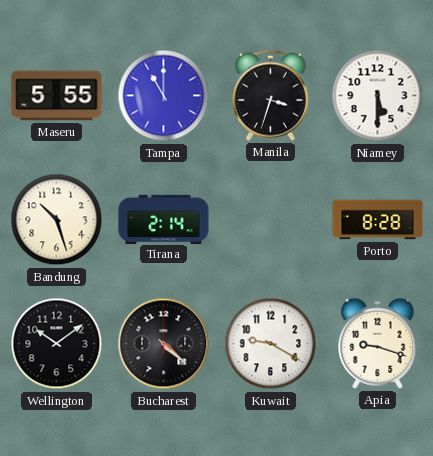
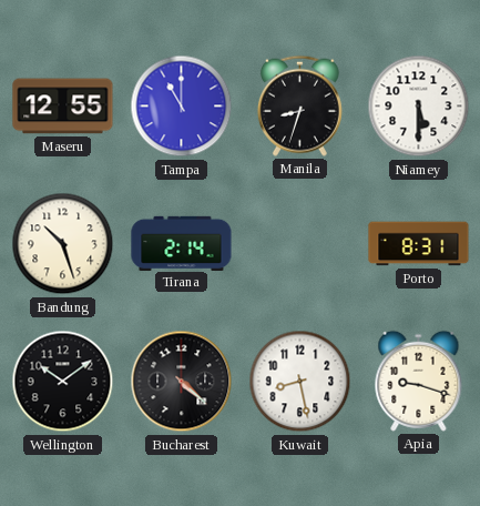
Maseru: 5:55 -> 12:55 (63, 107)
Manila: 3:33 -> 8:33 (299, 105)
Porto: 8:28 -> 8:31 (419, 244)
Kuwait: 9:20 -> 8:28 (300, 382)
